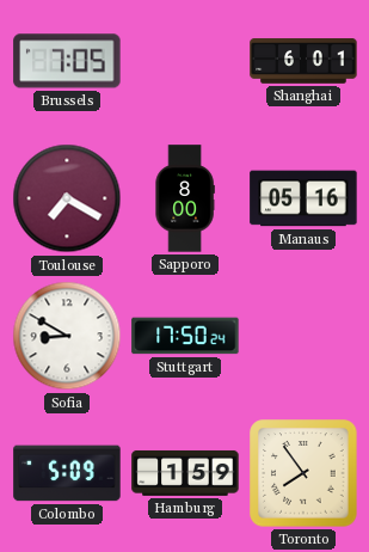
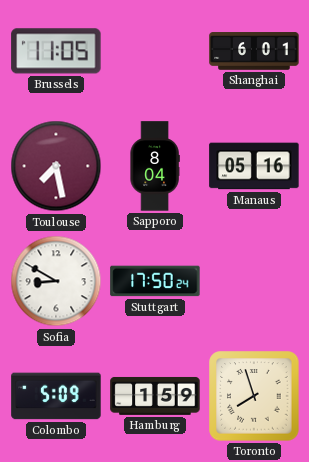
Brussels: 7:05 -> 11:05 (56, 51)
Toulouse: 7:20 -> 7:28 (56, 166)
Sapporo: 8:00 -> 8:04 (155, 166)
Toronto: 7:54 -> 7:57 (254, 396)
